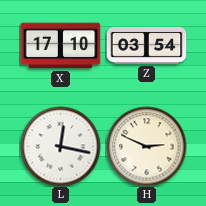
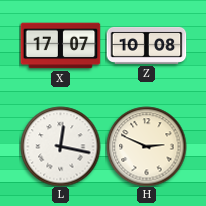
X: 17:10 -> 17:07 (60, 46)
Z: 03:54 -> 10:08 (146, 45)
